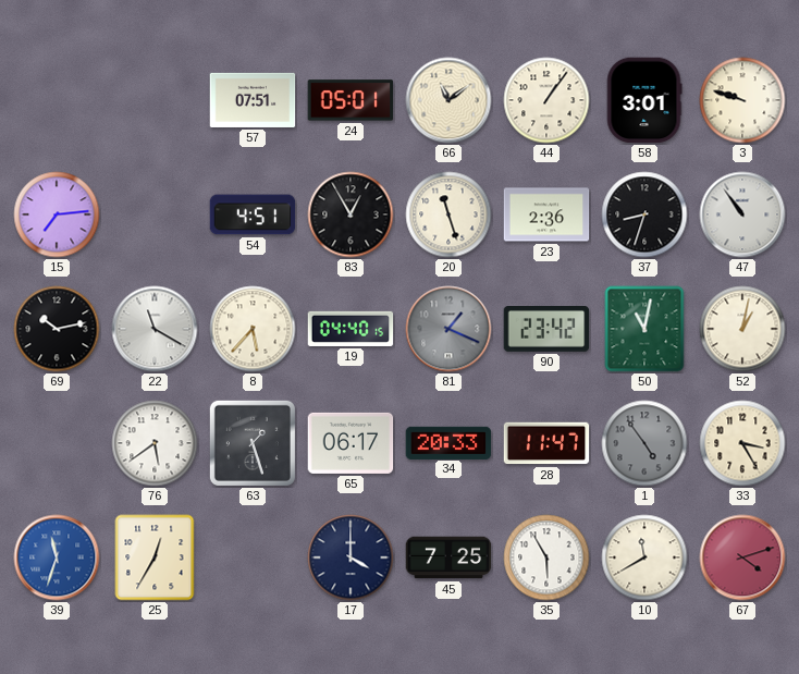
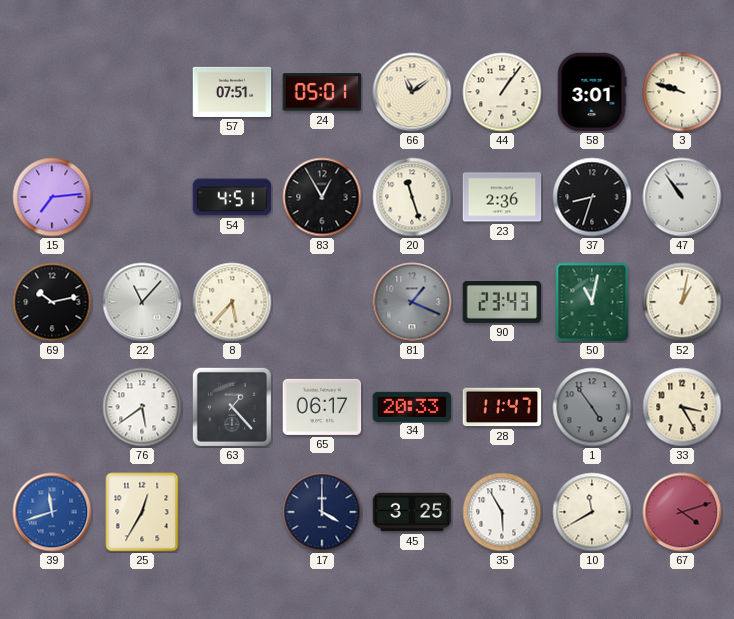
22: 11:20 -> 11:07 (142, 302)
19: 04:40 -> none (351, 329)
90: 23:42 -> 23:43 (502, 303)
63: 1:27 -> 1:23 (232, 407)
39: 11:33 -> 11:42 (52, 512)
45: 7:25 -> 3:25 (412, 512)
